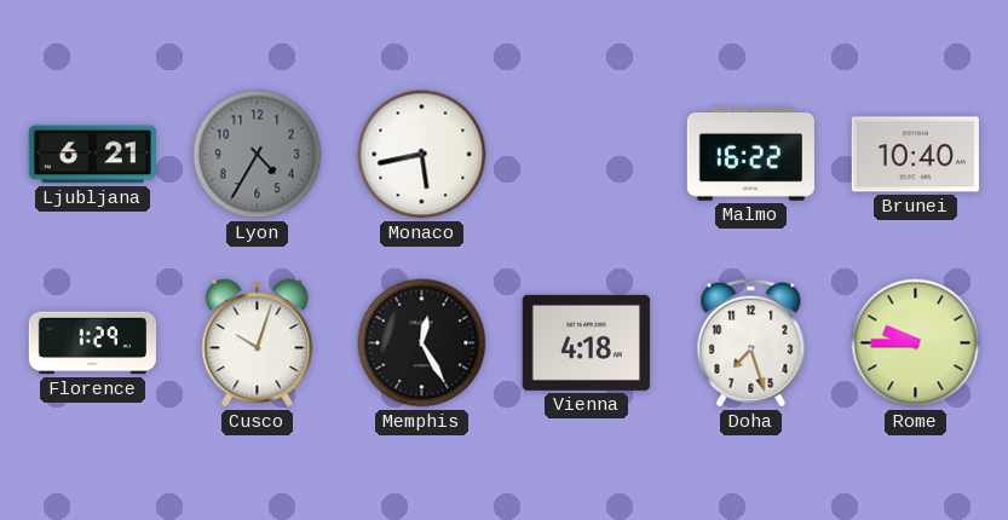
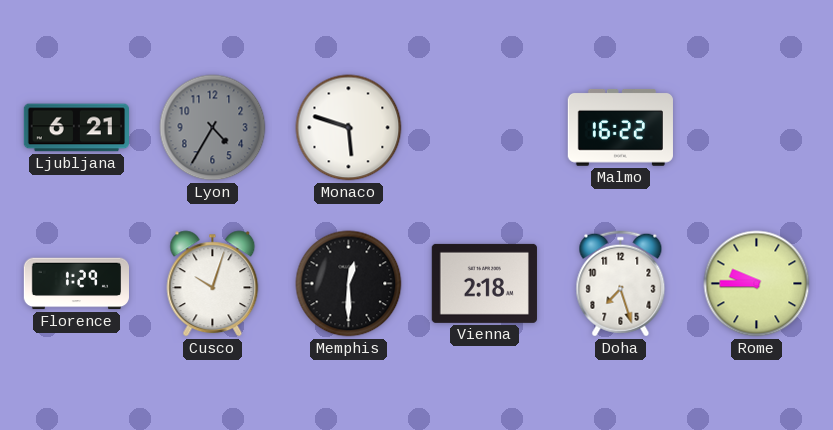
Monaco: 5:43 -> 5:48 (349, 128)
Brunei: 10:40 -> none (915, 155)
Memphis: 12:25 -> 12:30 (349, 284)
Vienna: 4:18 -> 2:18 (484, 283)
